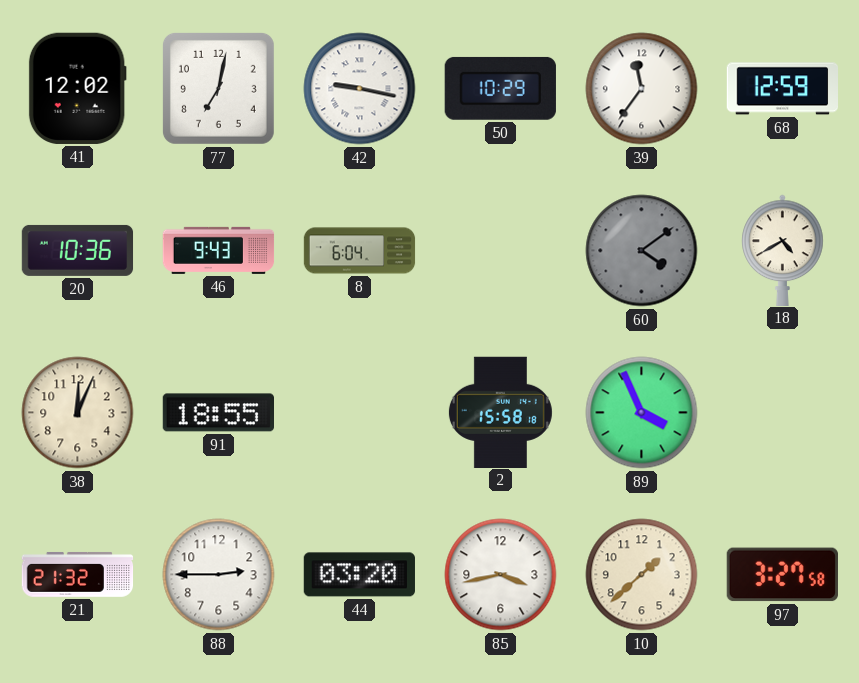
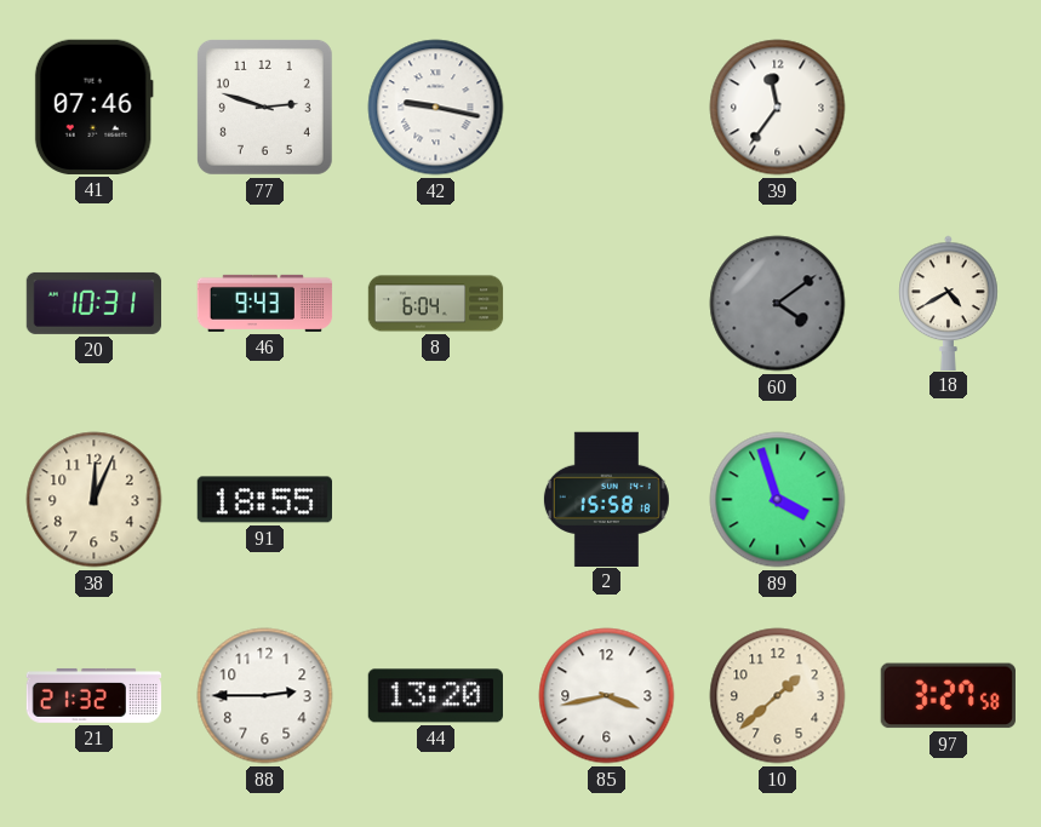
41: 12:02 -> 07:46 (93, 107)
77: 7:02 -> 2:48 (264, 107)
50: 10:29 -> none (500, 88)
68: 12:59 -> none (782, 89)
20: 10:36 -> 10:31 (95, 303)
89: 3:56 -> 3:57 (778, 500)
44: 03:20 -> 13:20 (435, 696)
